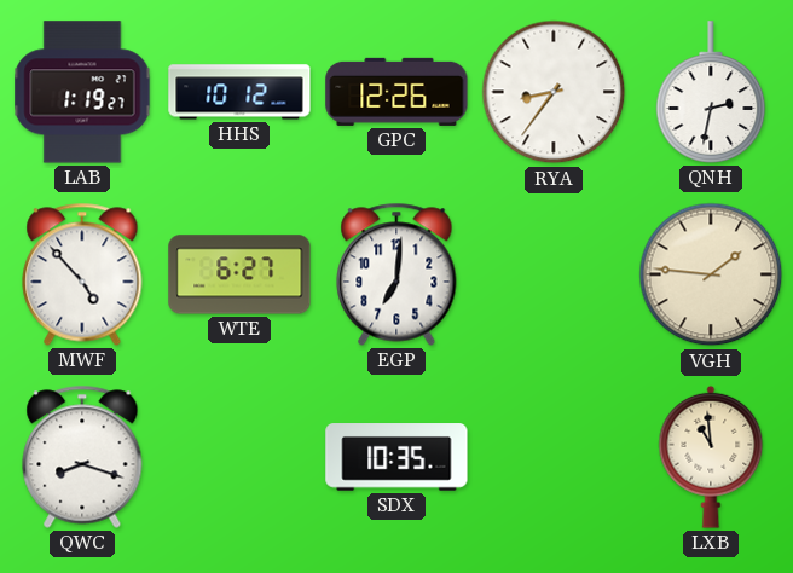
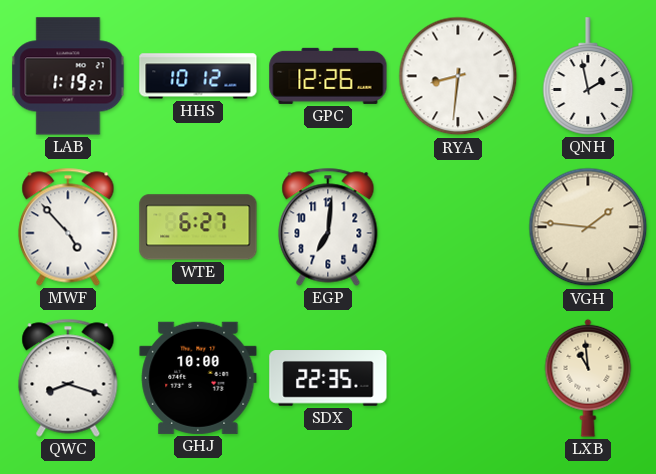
RYA: 8:36 -> 8:31 (458, 76)
QNH: 2:32 -> 1:58 (588, 76)
GHJ: none -> 10:00 (198, 378)
SDX: 10:35 -> 22:35 (328, 378)
